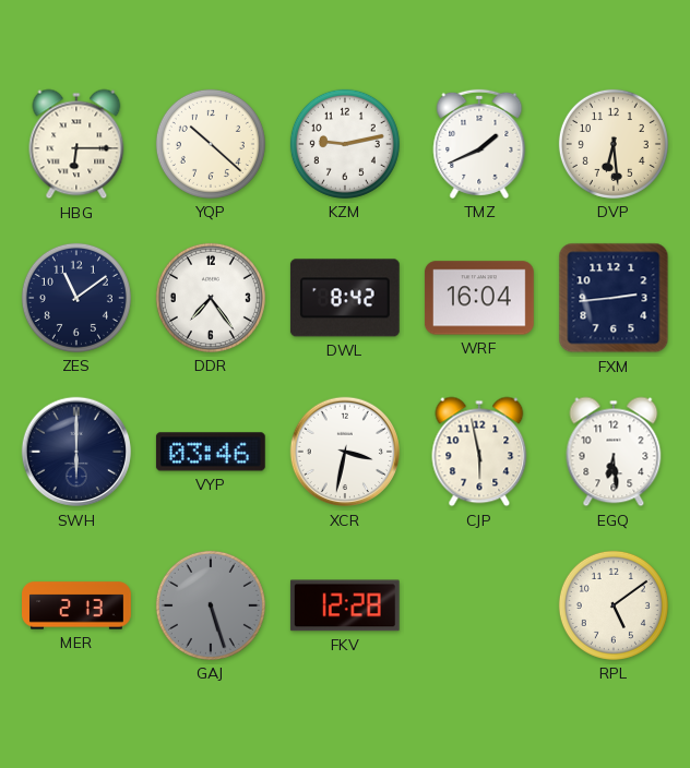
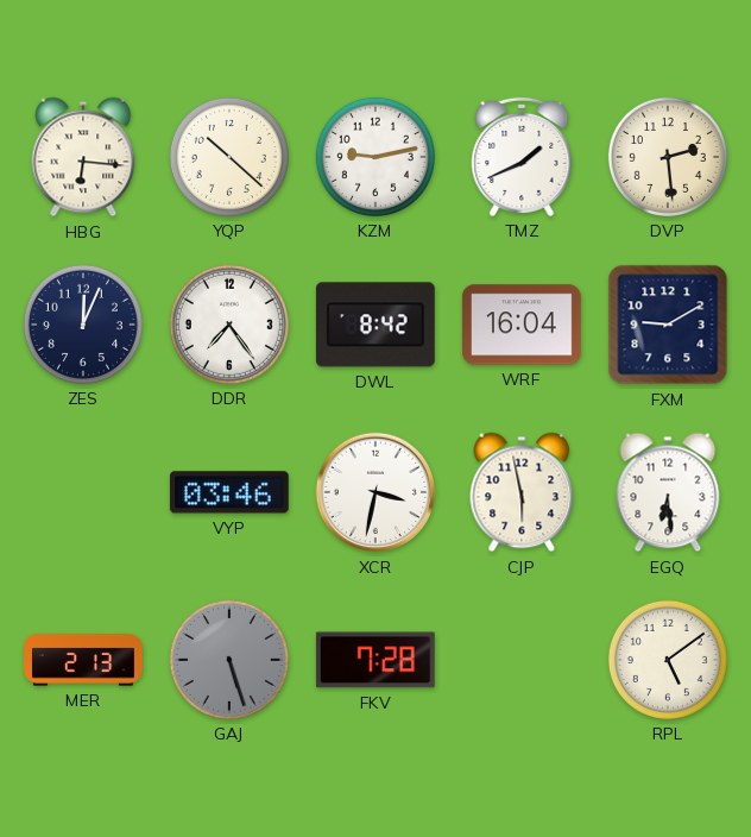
HBG: 6:15 -> 6:16 (83, 157)
DVP: 6:29 -> 2:29 (668, 157)
ZES: 11:09 -> 12:04 (83, 325)
FXM: 2:44 -> 9:10 (668, 325)
SWH: 6:00 -> none (76, 452)
FKV: 12:28 -> 7:28 (375, 660)
